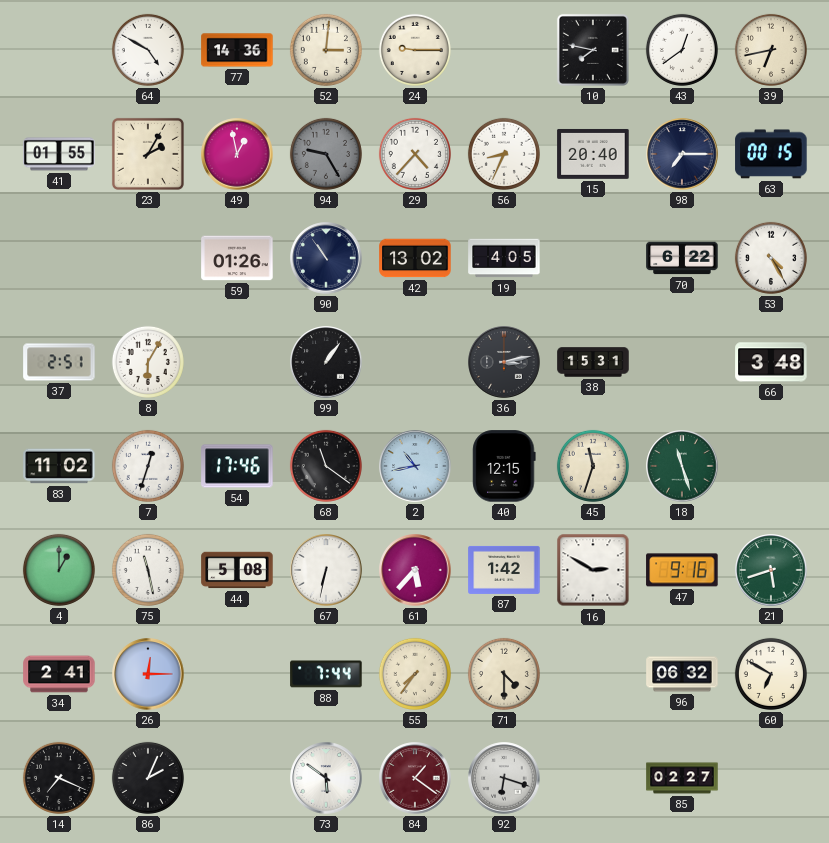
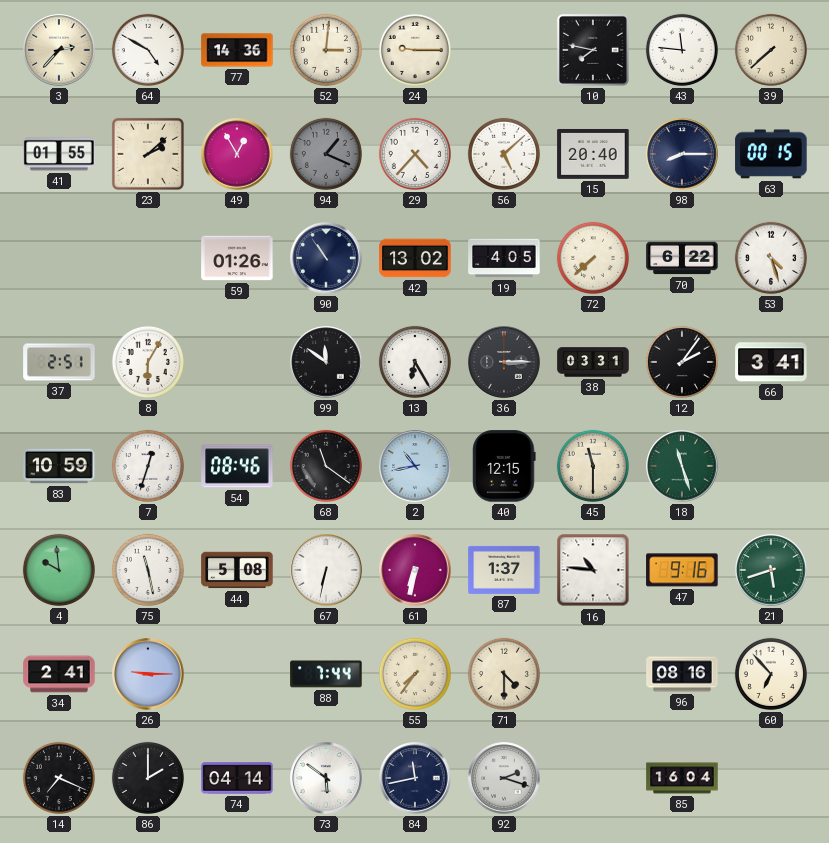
3: none -> 2:37 (59, 50)
43: 12:39 -> 11:46 (682, 50)
39: 6:43 -> 7:38 (771, 50)
23: 2:05 -> 2:08 (148, 154)
49: 12:58 -> 12:55 (237, 154)
94: 9:25 -> 1:19 (326, 154)
56: 8:34 -> 5:08 (504, 154)
98: 7:15 -> 8:15 (682, 154)
72: none -> 7:38 (593, 258)
53: 4:25 -> 4:27 (771, 258)
99: 1:06 -> 11:51 (326, 362)
13: none -> 6:25 (415, 362)
36: 3:13 -> 3:15 (504, 362)
38: 15:31 -> 03:31 (593, 362)
12: none -> 2:06 (682, 362)
66: 3:48 -> 3:41 (771, 362)
83: 11:02 -> 10:59 (59, 466)
54: 17:46 -> 08:46 (237, 466)
45: 11:33 -> 11:30 (593, 466)
4: 1:00 -> 9:59 (59, 570)
61: 5:37 -> 6:32 (415, 570)
87: 1:42 -> 1:37 (504, 570)
16: 2:50 -> 10:46 (593, 570)
26: 12:15 -> 9:15 (148, 674)
96: 06:32 -> 08:16 (682, 674)
60: 6:50 -> 6:53 (771, 674)
86: 2:04 -> 2:00 (148, 778)
74: none -> 04:14 (237, 778)
84: 1:21 -> 11:43 (415, 778)
84 dial: burgundy -> navy (415, 778)
92: 6:18 -> 2:18 (504, 778)
85: 02:27 -> 16:04 (682, 778)
